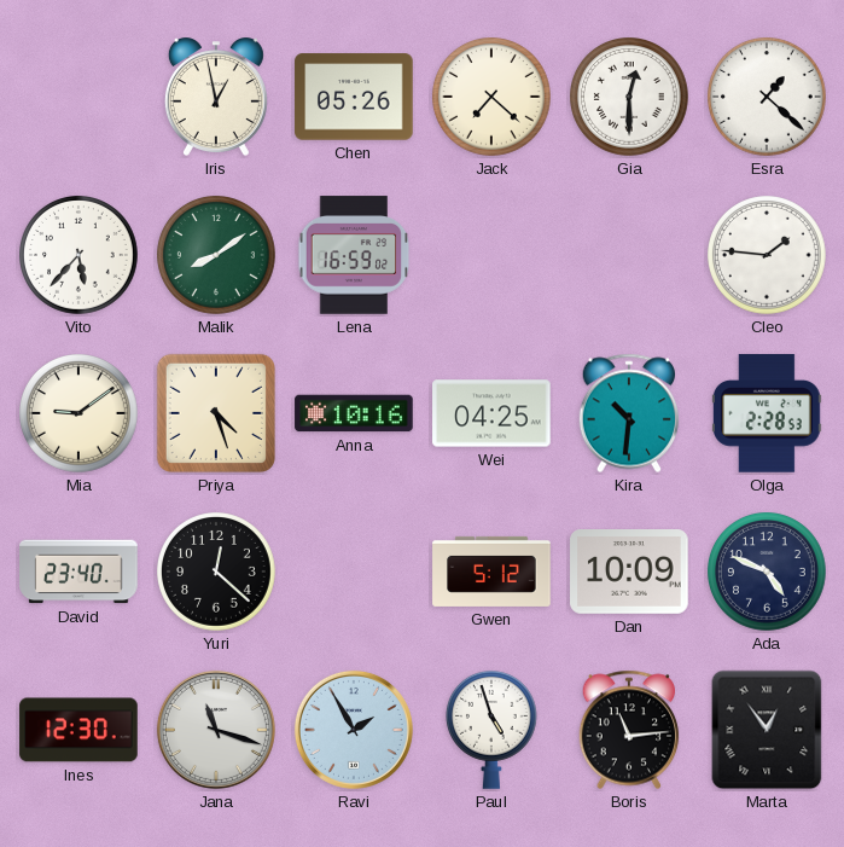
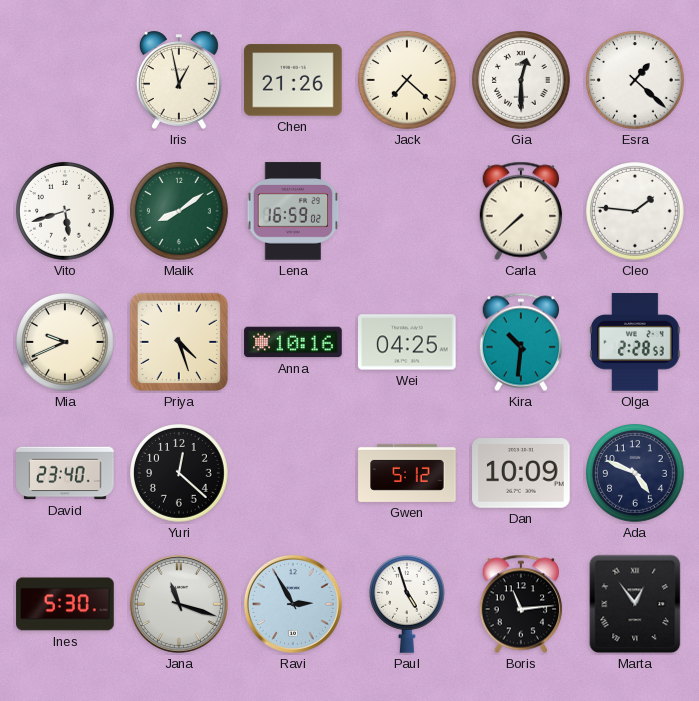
Chen: 05:26 -> 21:26 (293, 80)
Vito: 5:37 -> 5:42 (66, 212)
Carla: none -> 7:38 (521, 211)
Mia: 9:09 -> 9:41 (66, 343)
Ines: 12:30 -> 5:30 (65, 604)
Ravi: 1:55 -> 2:55 (293, 604)
